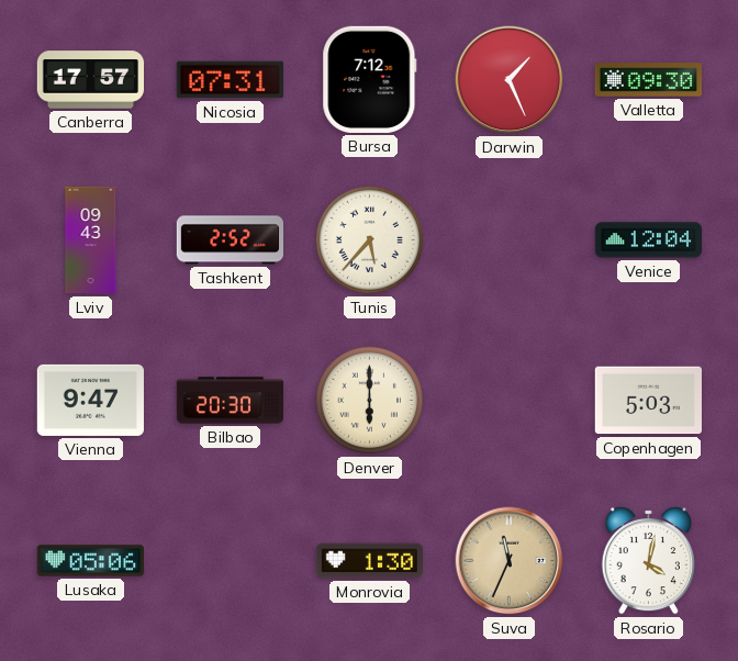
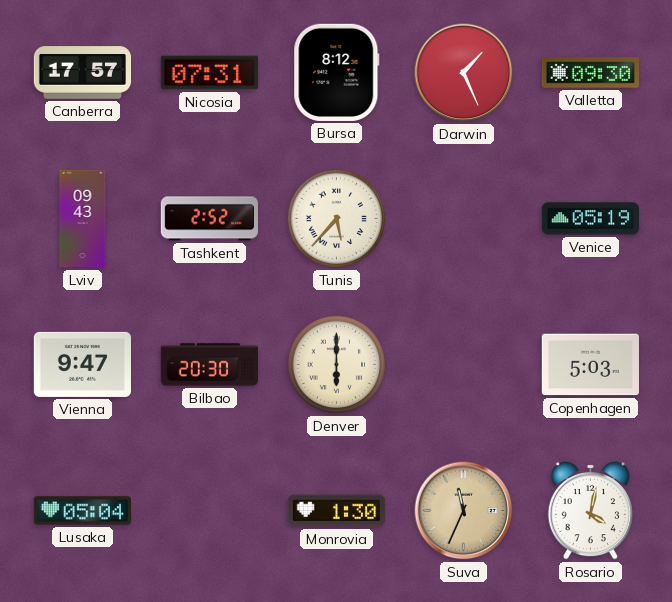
Bursa: 7:12 -> 8:12 (337, 72)
Venice: 12:04 -> 05:19 (590, 219)
Lusaka: 05:06 -> 05:04 (82, 511)
